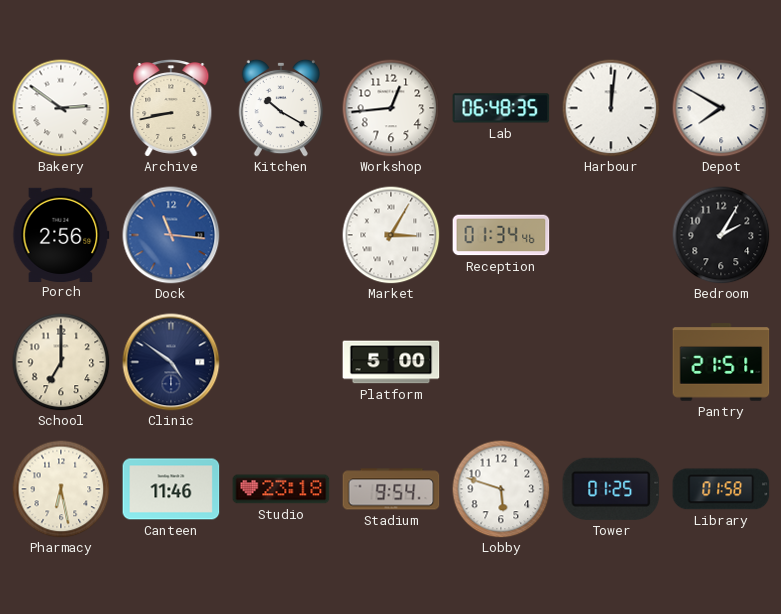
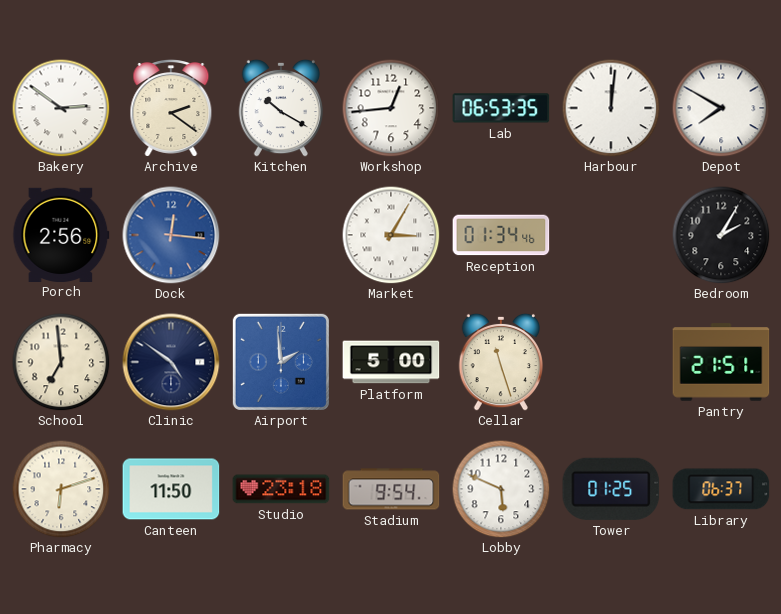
Archive: 8:43 -> 2:21 (171, 109)
Lab: 06:48 -> 06:53 (501, 108)
Dock: 11:16 -> 12:16 (171, 235)
School: 7:00 -> 6:59 (61, 362)
Airport: none -> 1:59 (281, 362)
Cellar: none -> 11:27 (500, 362)
Pharmacy: 6:28 -> 6:12 (61, 489)
Canteen: 11:46 -> 11:50 (171, 489)
Lobby: 5:48 -> 5:49 (501, 489)
Library: 01:58 -> 06:37 (721, 489)
